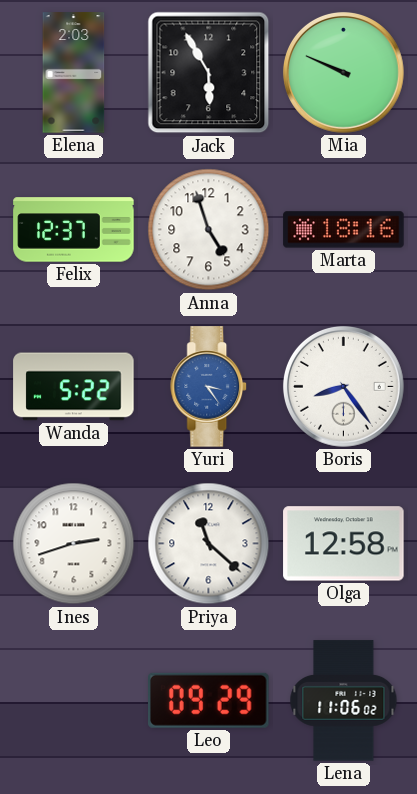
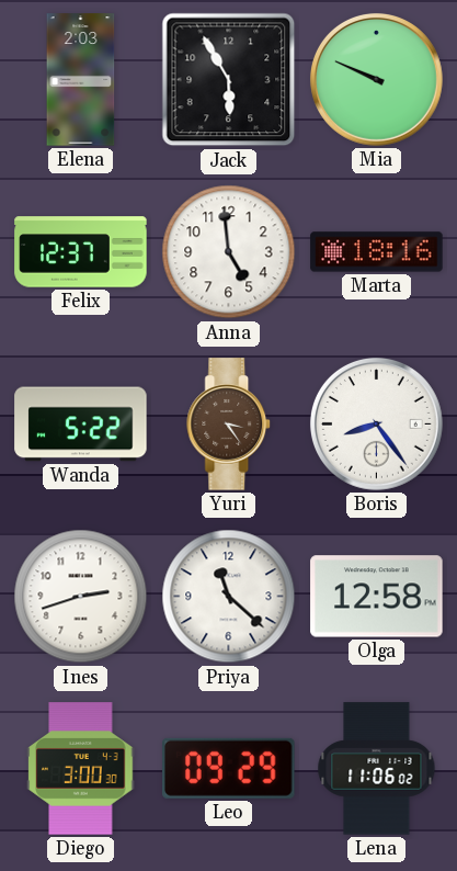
Anna: 4:57 -> 4:59 (229, 252)
Yuri dial: blue -> brown (229, 425)
Diego: none -> 3:00 (81, 769)
